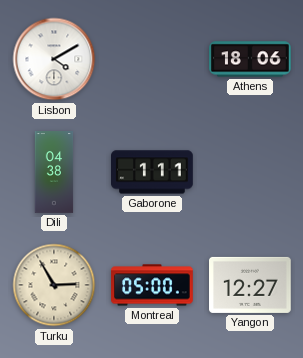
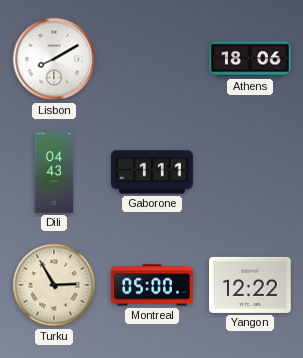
Lisbon: 4:10 -> 8:10 (54, 59)
Dili: 04:38 -> 04:43 (54, 172)
Yangon: 12:27 -> 12:22 (251, 285)
